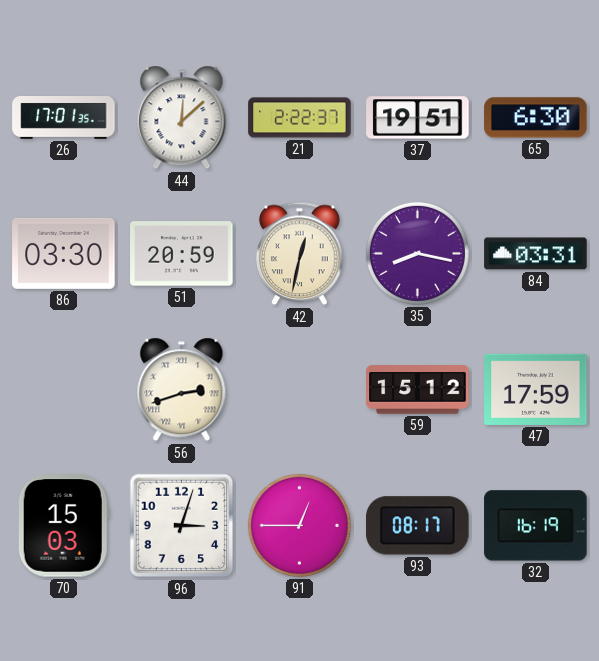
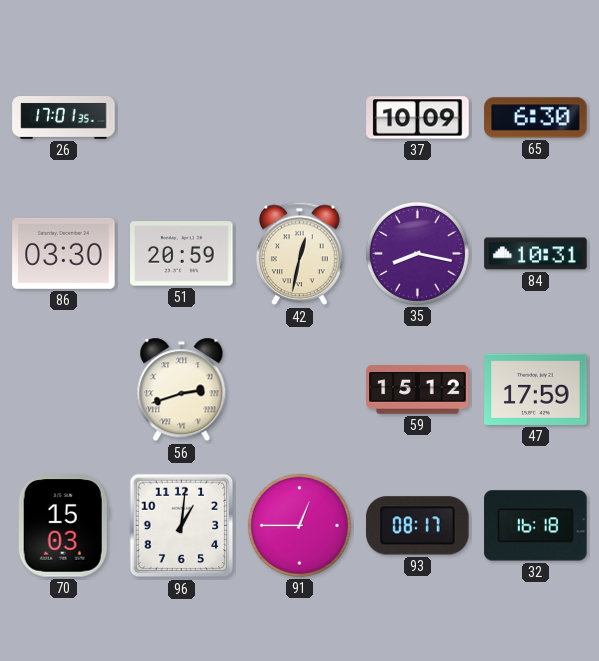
44: 12:08 -> none (182, 118)
21: 2:22 -> none (300, 118)
37: 19:51 -> 10:09 (418, 118)
84: 03:31 -> 10:31 (536, 254)
96: 3:03 -> 1:01 (182, 526)
32: 16:19 -> 16:18 (536, 526)
